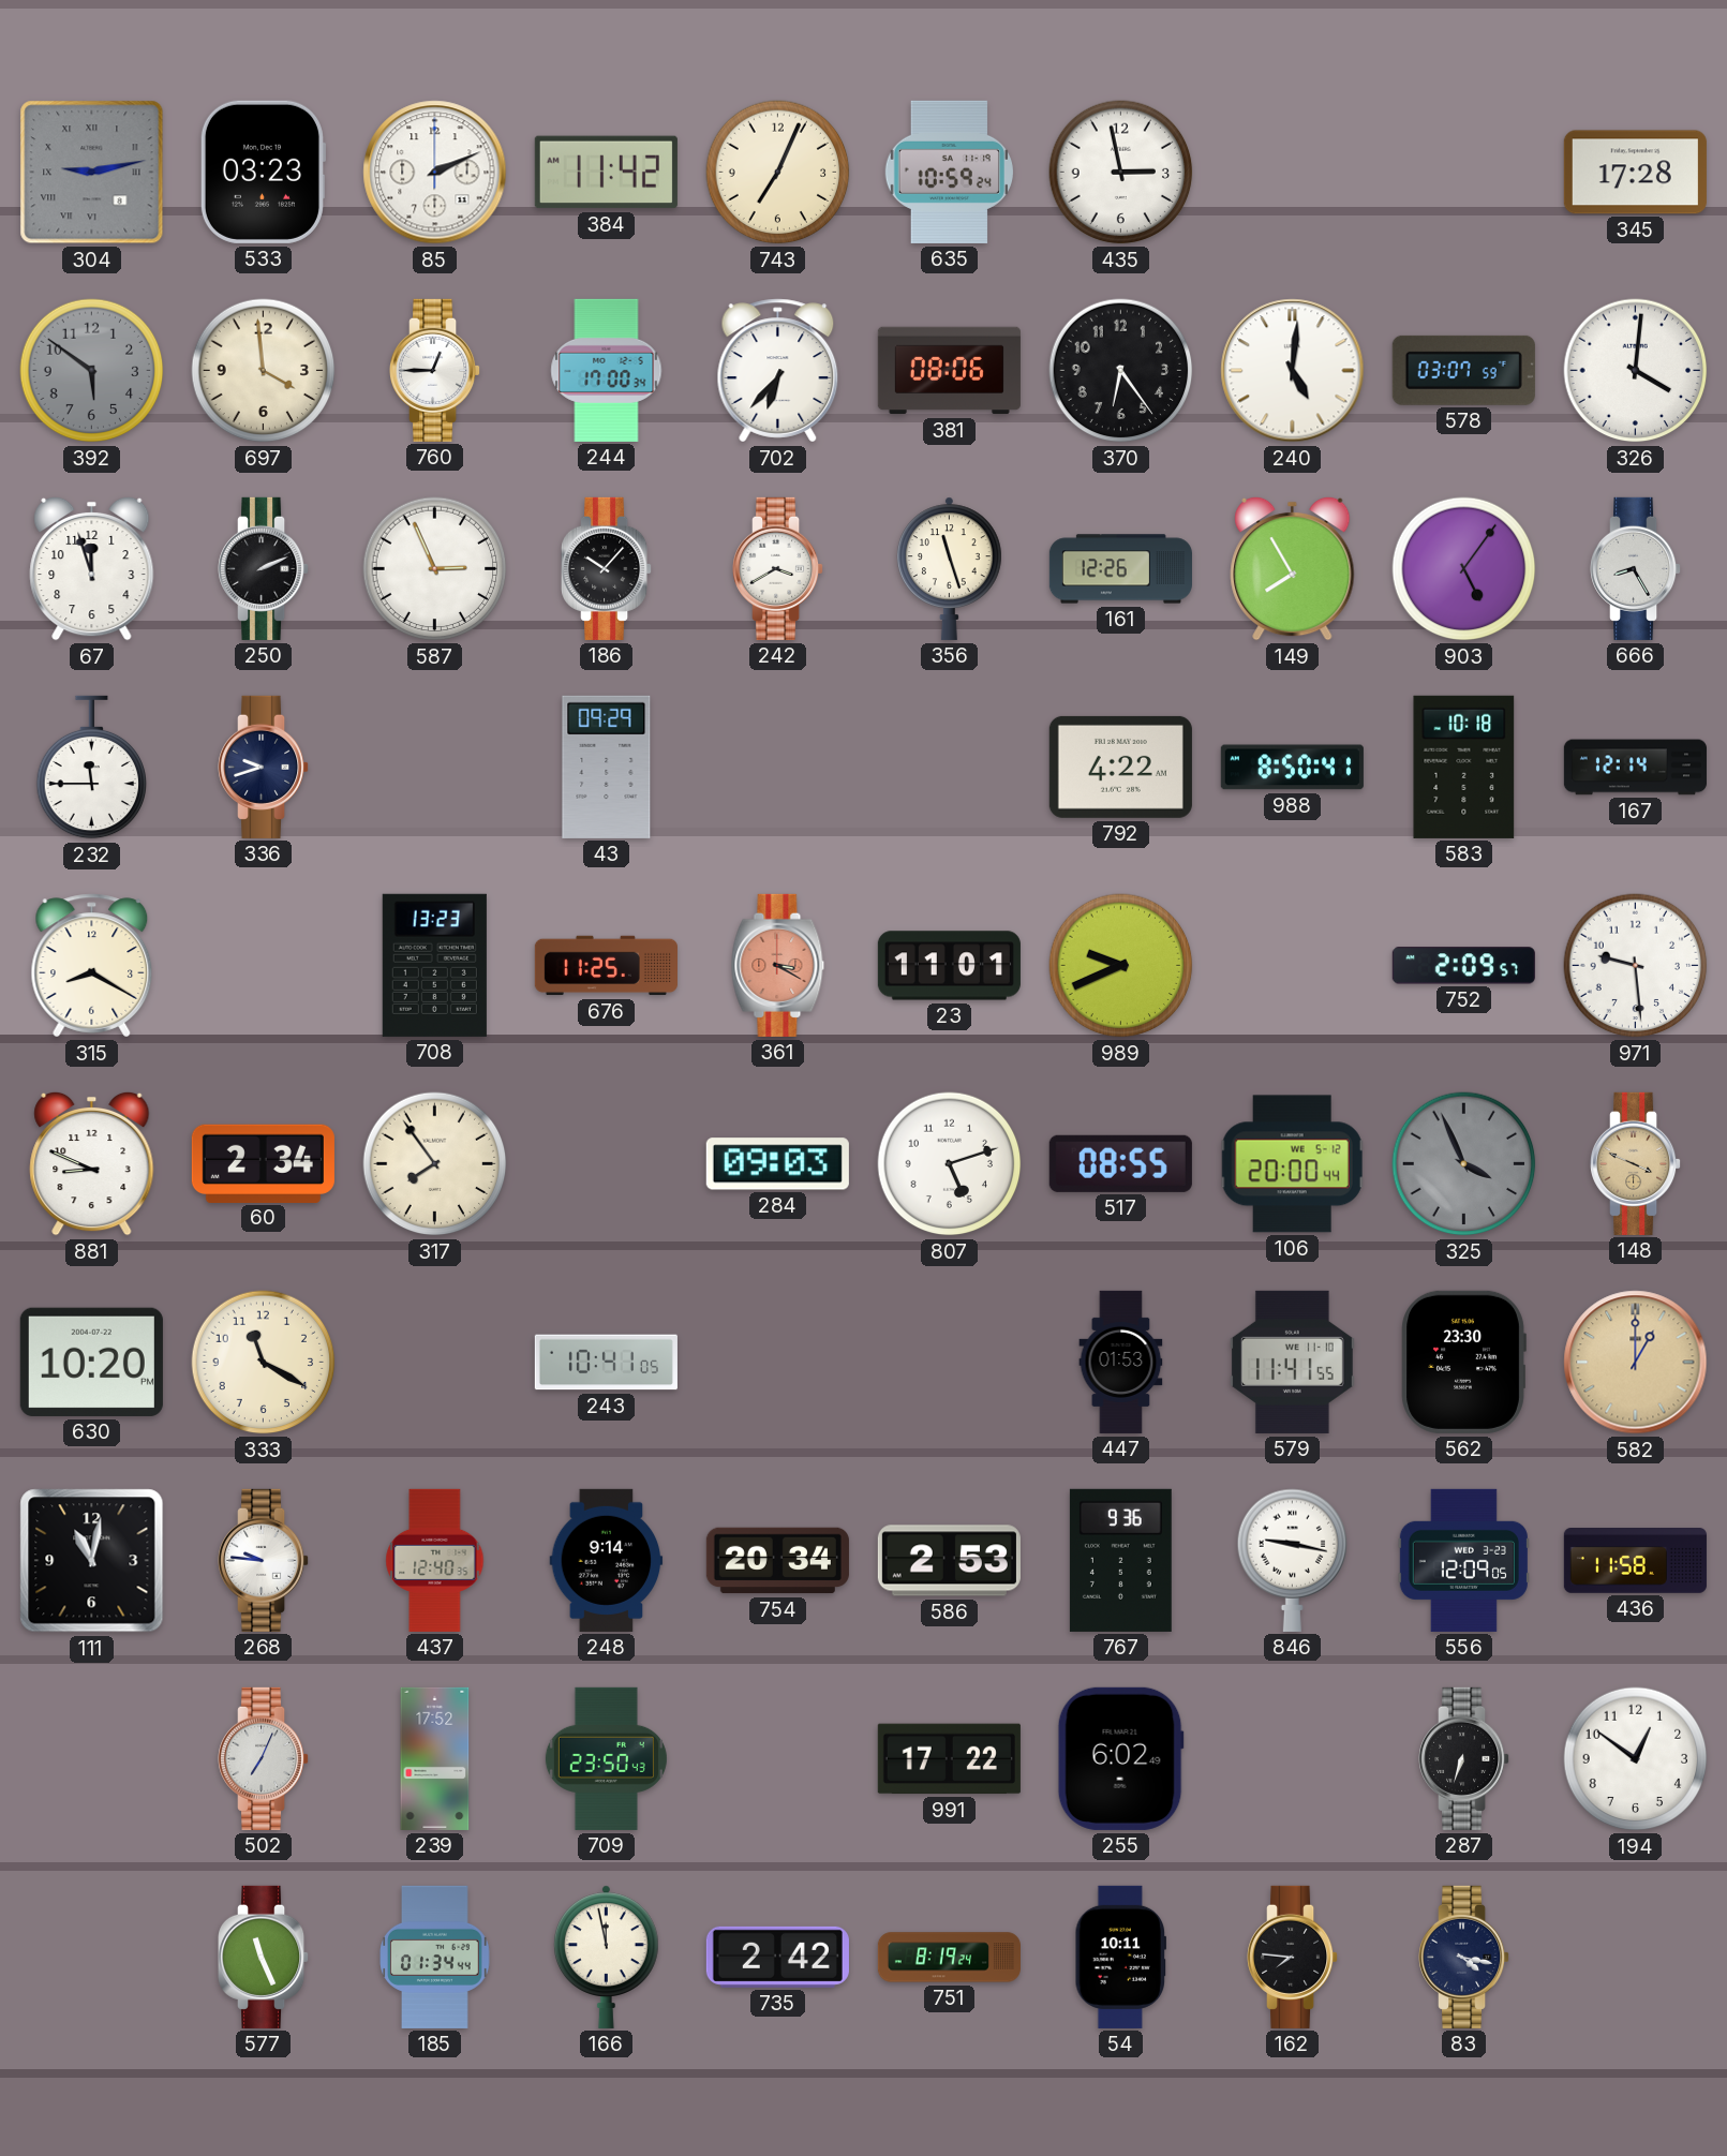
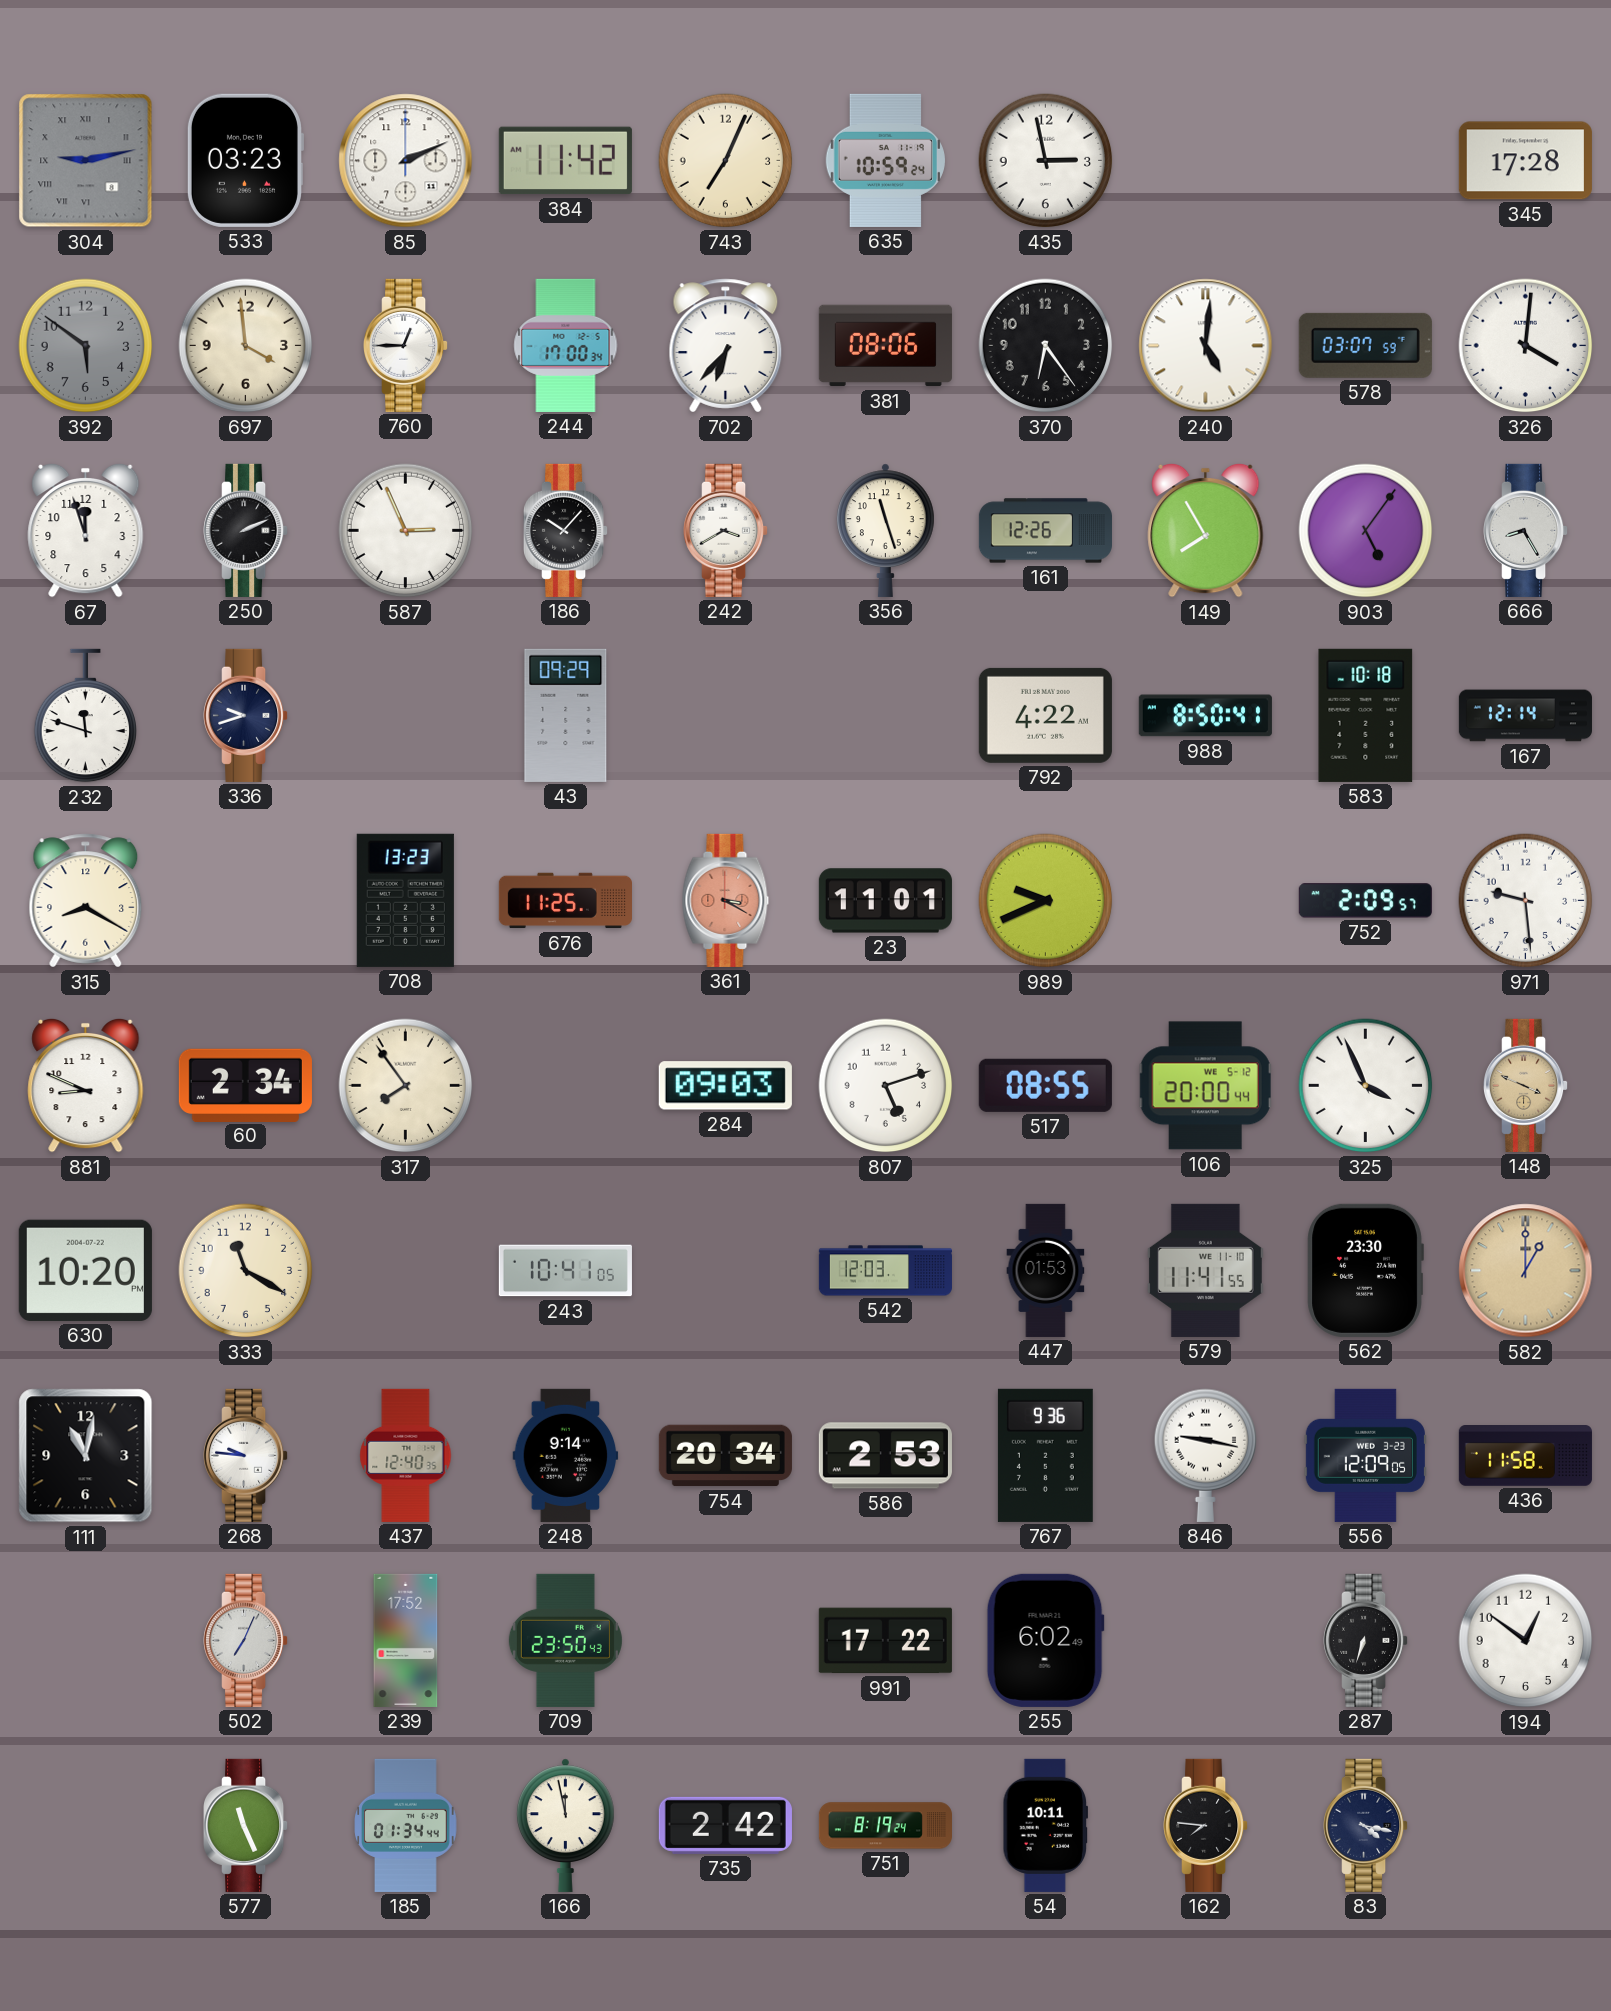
232: 11:45 -> 11:48 (86, 716)
325 dial: grey -> white (1366, 1086)
542: none -> 12:03 (885, 1271)
